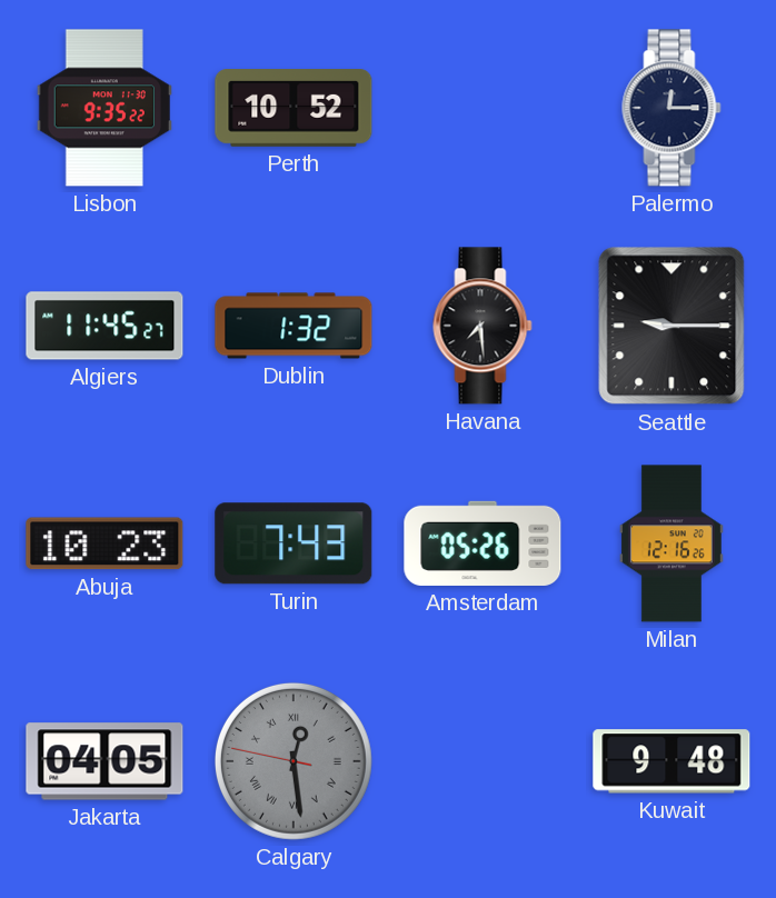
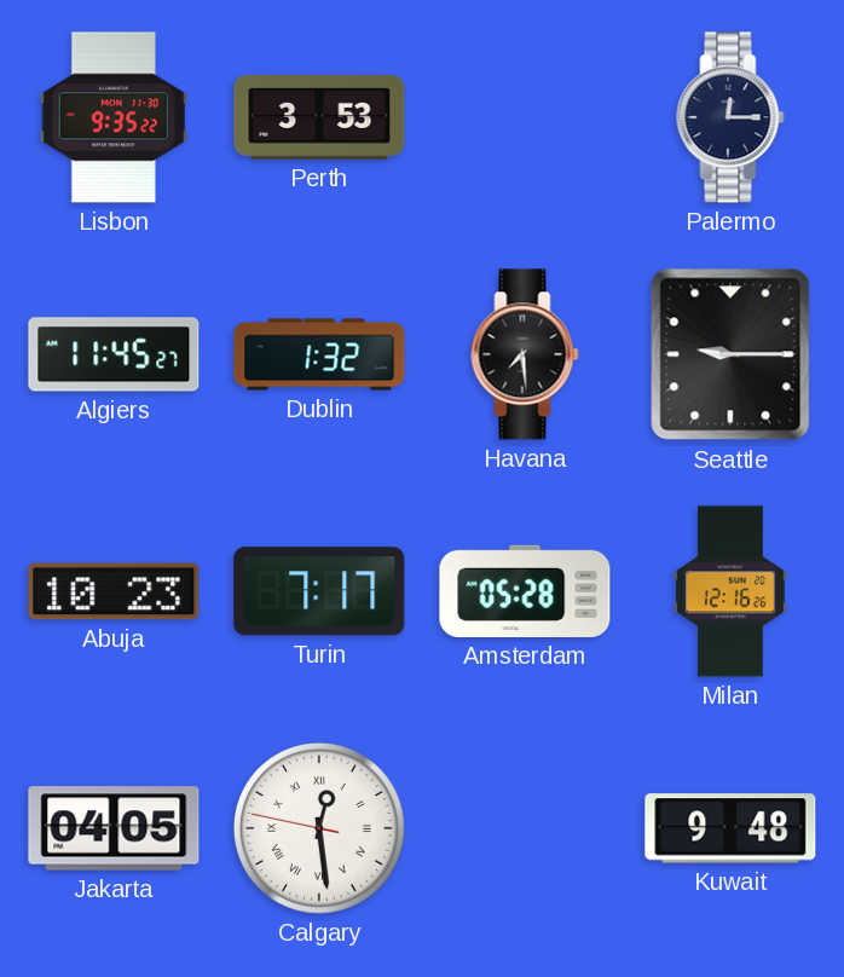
Perth: 10:52 -> 3:53 (319, 118)
Turin: 7:43 -> 7:17 (319, 591)
Amsterdam: 05:26 -> 05:28 (525, 591)
Calgary dial: grey -> white (319, 828)
